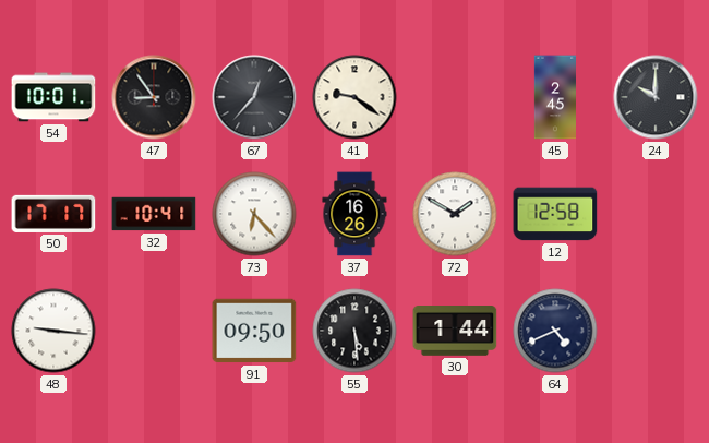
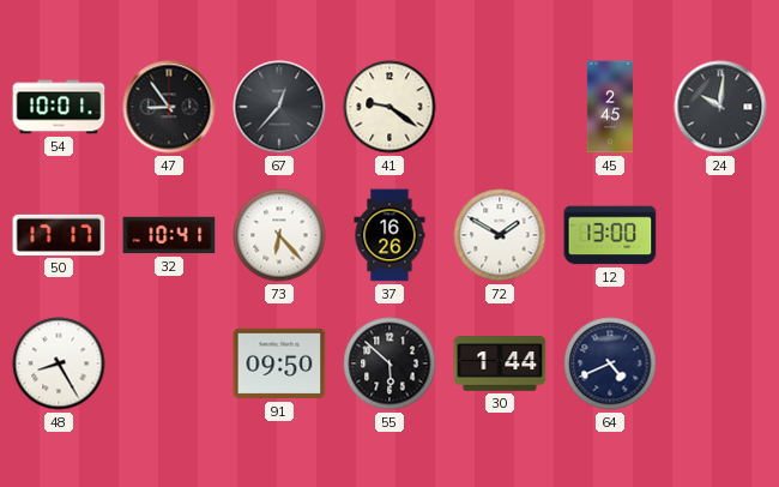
24: 10:00 -> 10:01 (720, 107)
12: 12:58 -> 13:00 (610, 235)
48: 9:16 -> 8:25 (59, 363)
55: 5:29 -> 5:52 (389, 363)
